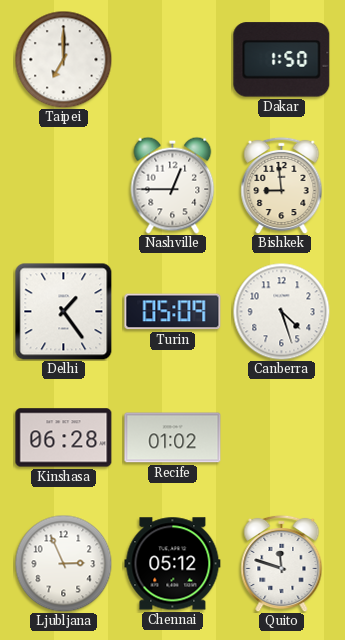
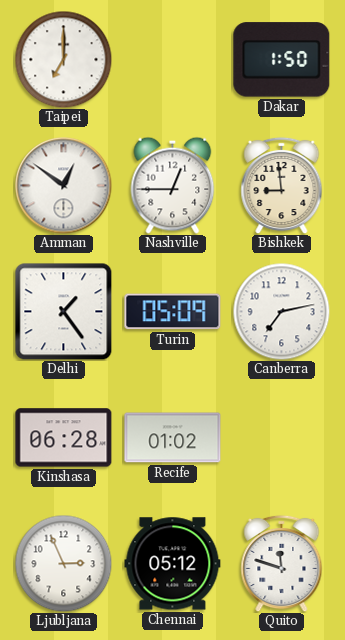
Amman: none -> 12:51 (64, 186)
Canberra: 4:27 -> 7:13 (281, 311)
